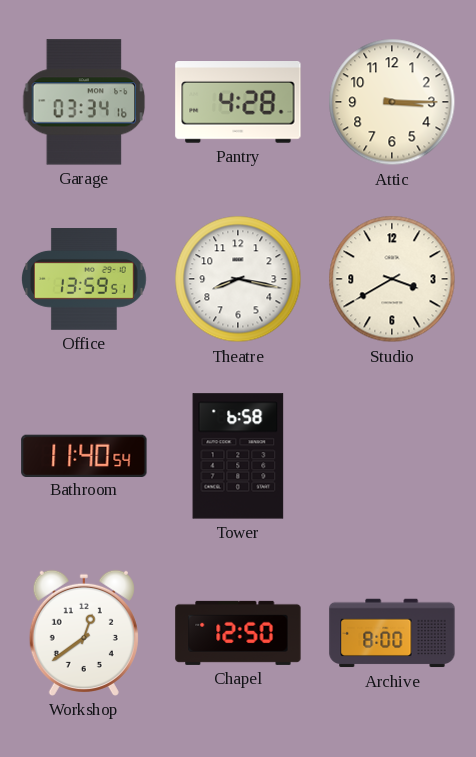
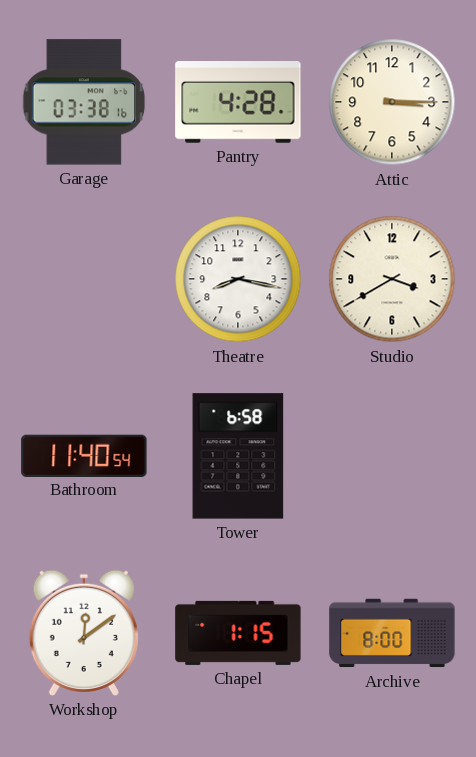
Garage: 03:34 -> 03:38 (84, 102)
Office: 13:59 -> none (85, 280)
Workshop: 12:39 -> 12:09 (84, 633)
Chapel: 12:50 -> 1:15 (238, 633)
